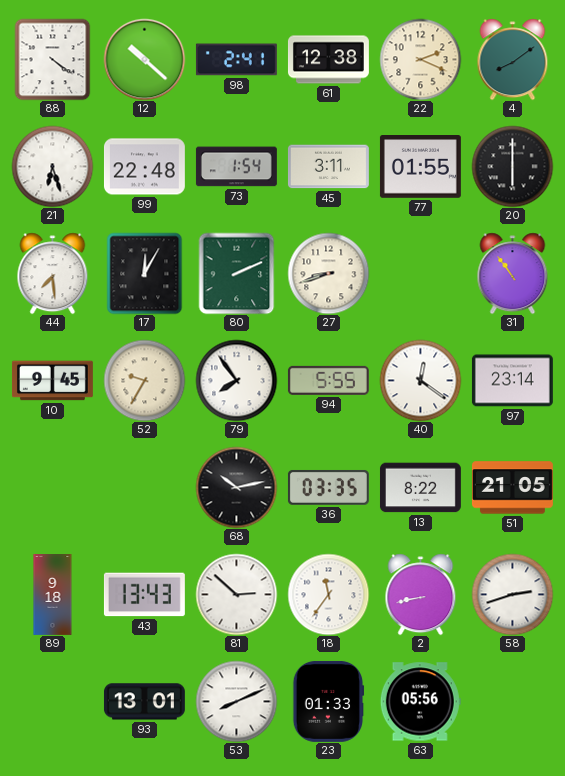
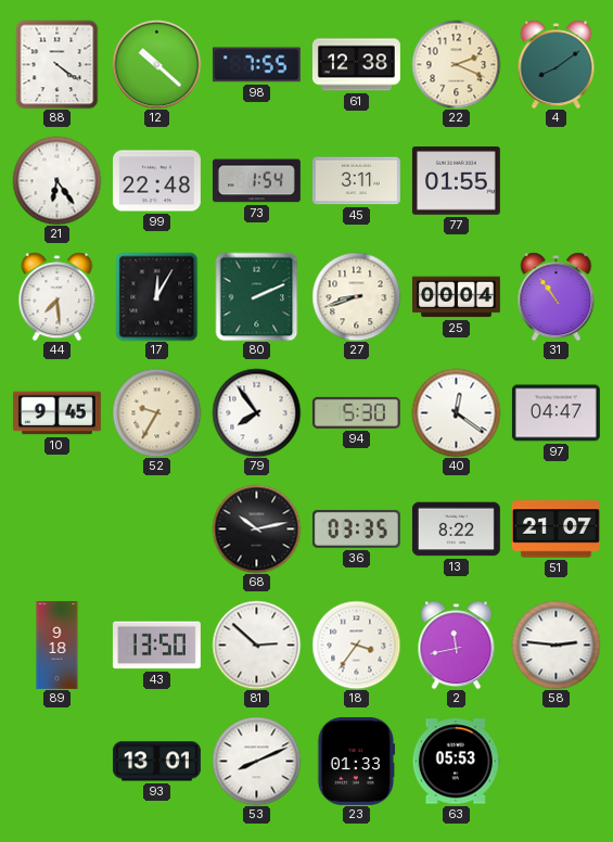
98: 2:41 -> 7:55 (256, 65)
21: 6:27 -> 6:24 (56, 180)
20: 6:00 -> none (512, 166)
25: none -> 00:04 (456, 297)
94: 5:55 -> 5:30 (356, 412)
97: 23:14 -> 04:47 (555, 413)
51: 21:05 -> 21:07 (555, 530)
43: 13:43 -> 13:50 (156, 646)
18: 11:36 -> 3:36 (356, 645)
2: 8:43 -> 11:43 (457, 645)
58: 2:42 -> 2:46 (555, 645)
63: 05:56 -> 05:53 (456, 762)
